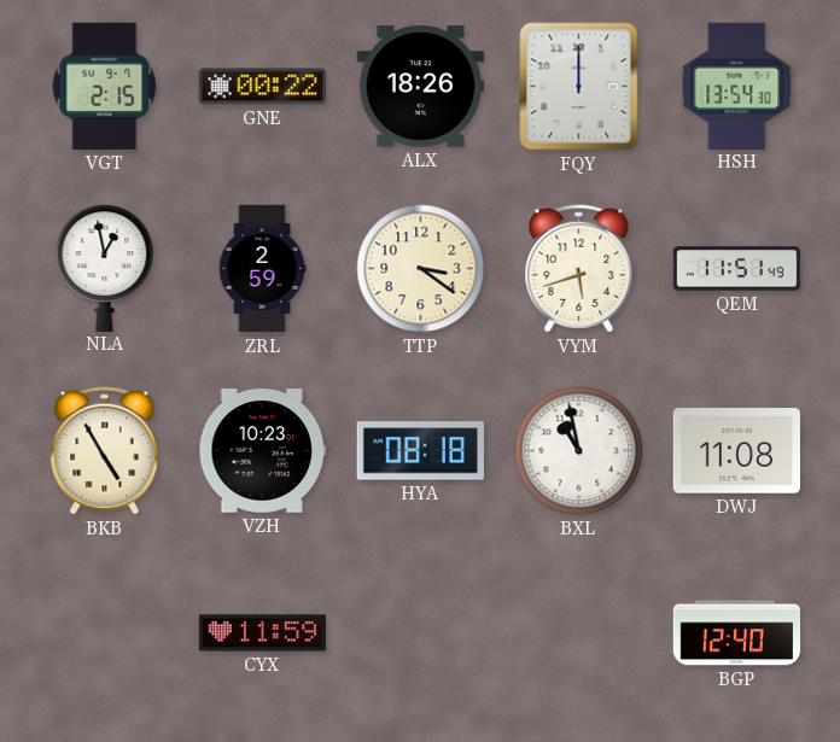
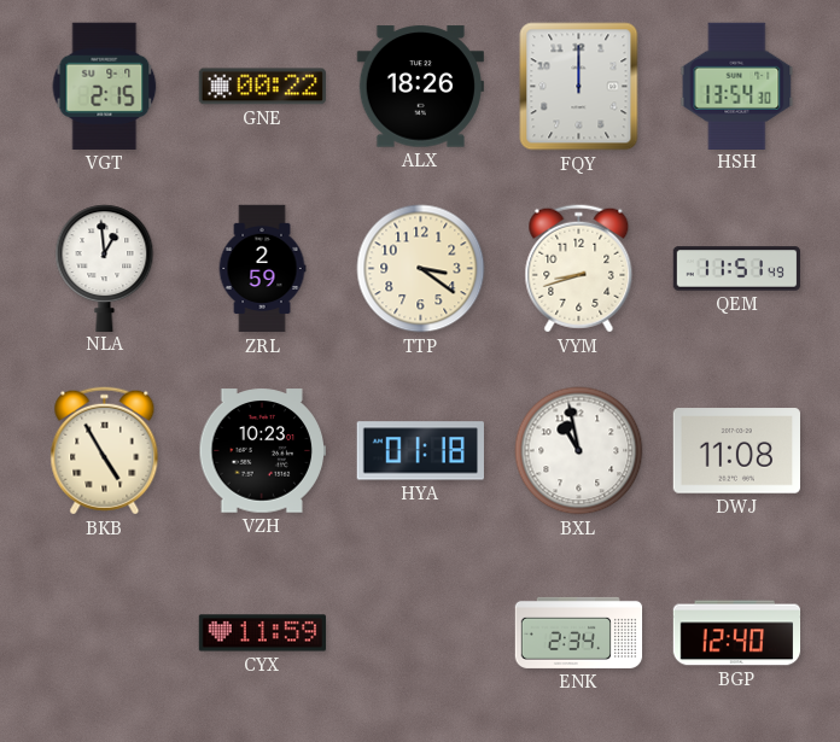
NLA: 12:58 -> 12:59 (105, 268)
VYM: 5:42 -> 8:42 (579, 269)
HYA: 08:18 -> 01:18 (420, 451)
ENK: none -> 2:34 (579, 632)
